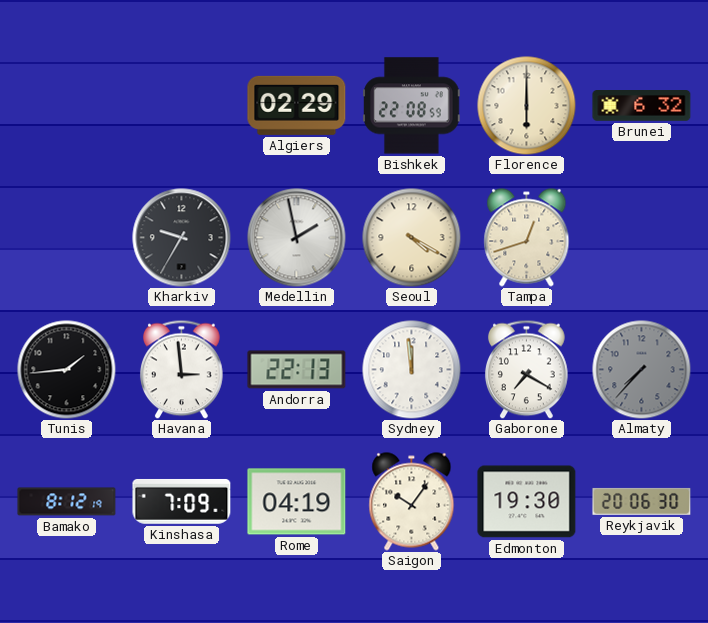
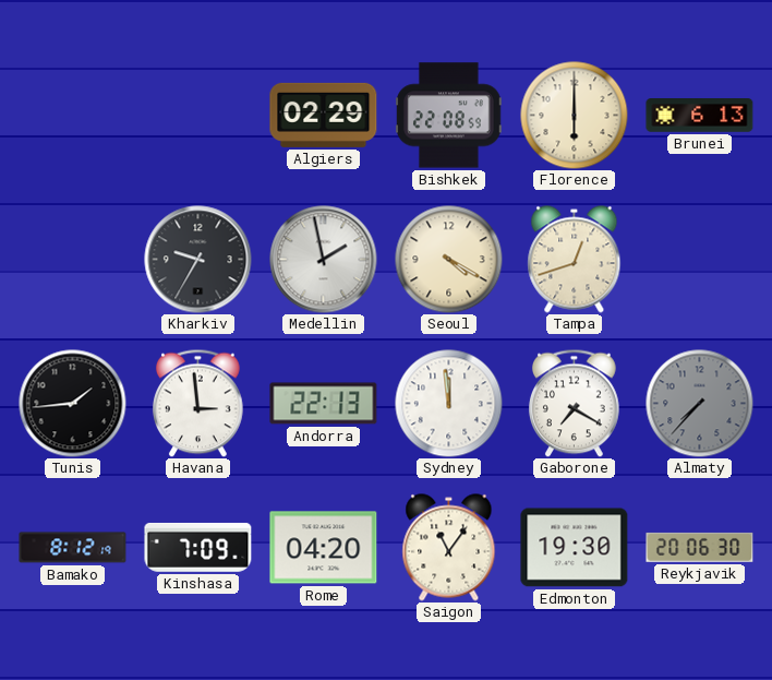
Brunei: 6:32 -> 6:13 (700, 116)
Rome: 04:19 -> 04:20 (324, 548)
Saigon: 10:06 -> 11:06 (449, 548)
